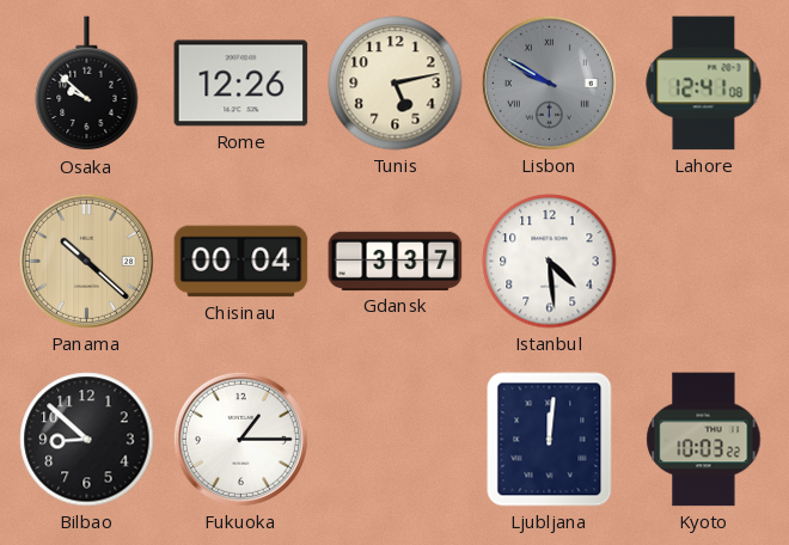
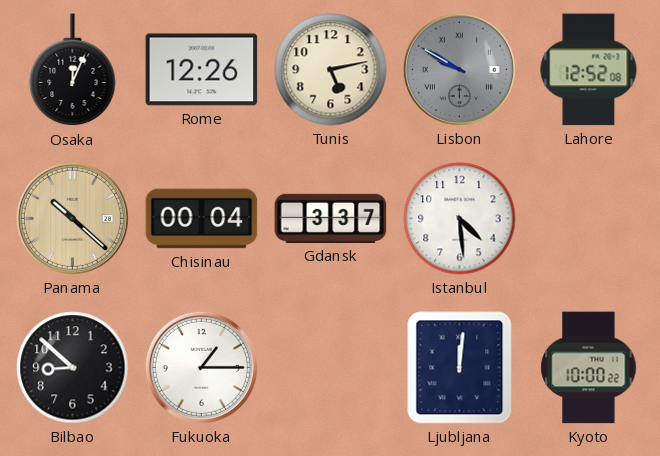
Osaka: 9:52 -> 12:04 (73, 70)
Lahore: 12:41 -> 12:52 (589, 70)
Kyoto: 10:03 -> 10:00 (589, 368)
